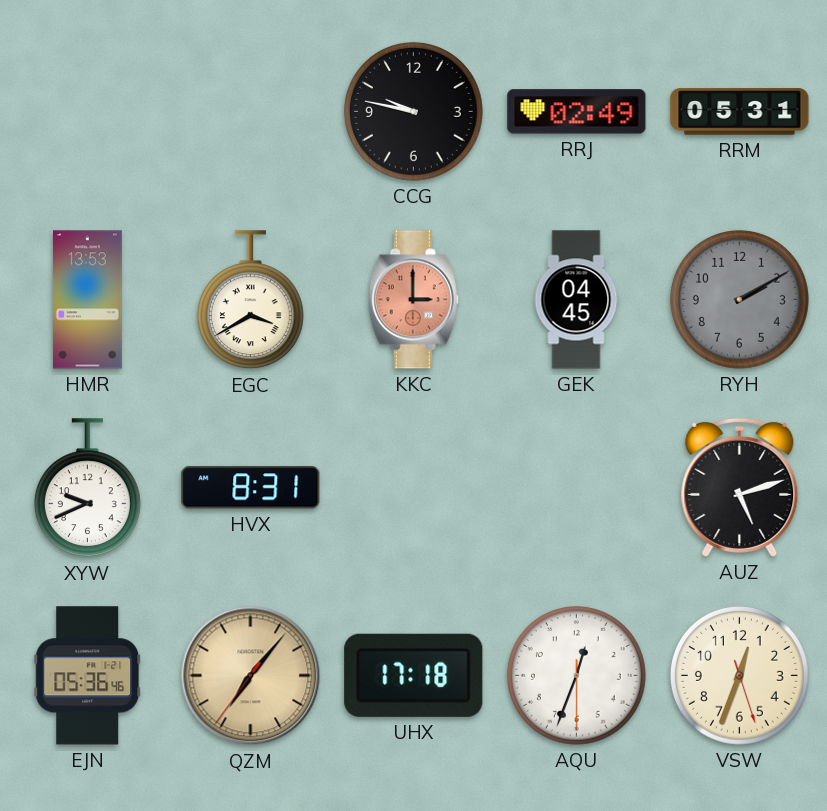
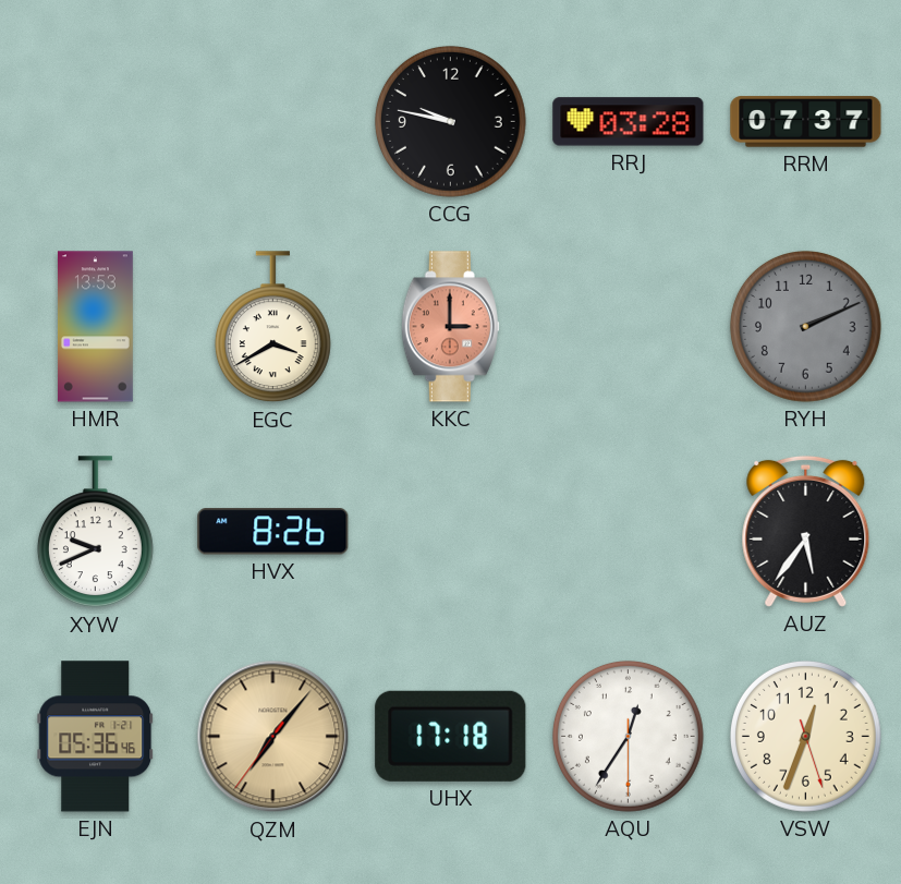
RRJ: 02:49 -> 03:28 (629, 122)
RRM: 05:31 -> 07:37 (806, 122)
GEK: 04:45 -> none (576, 300)
RYH: 2:10 -> 2:11 (805, 326)
HVX: 8:31 -> 8:26 (273, 532)
AUZ: 5:12 -> 5:36 (806, 531)
AQU: 12:33 -> 12:35 (628, 736)
